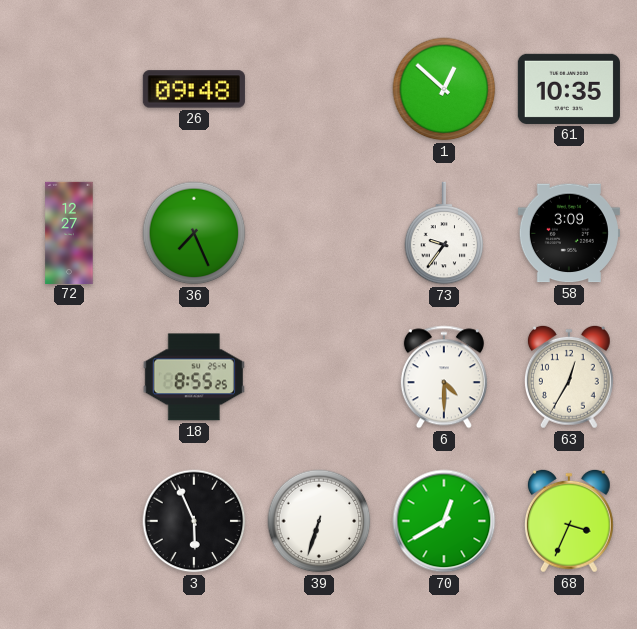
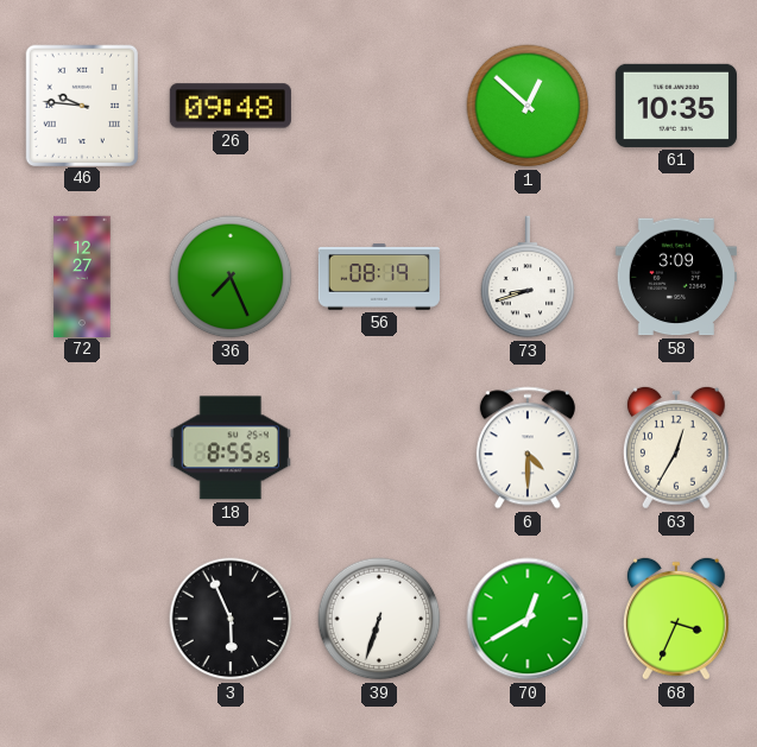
46: none -> 9:46 (81, 105)
56: none -> 08:19 (379, 277)
73: 9:36 -> 8:42 (528, 277)
